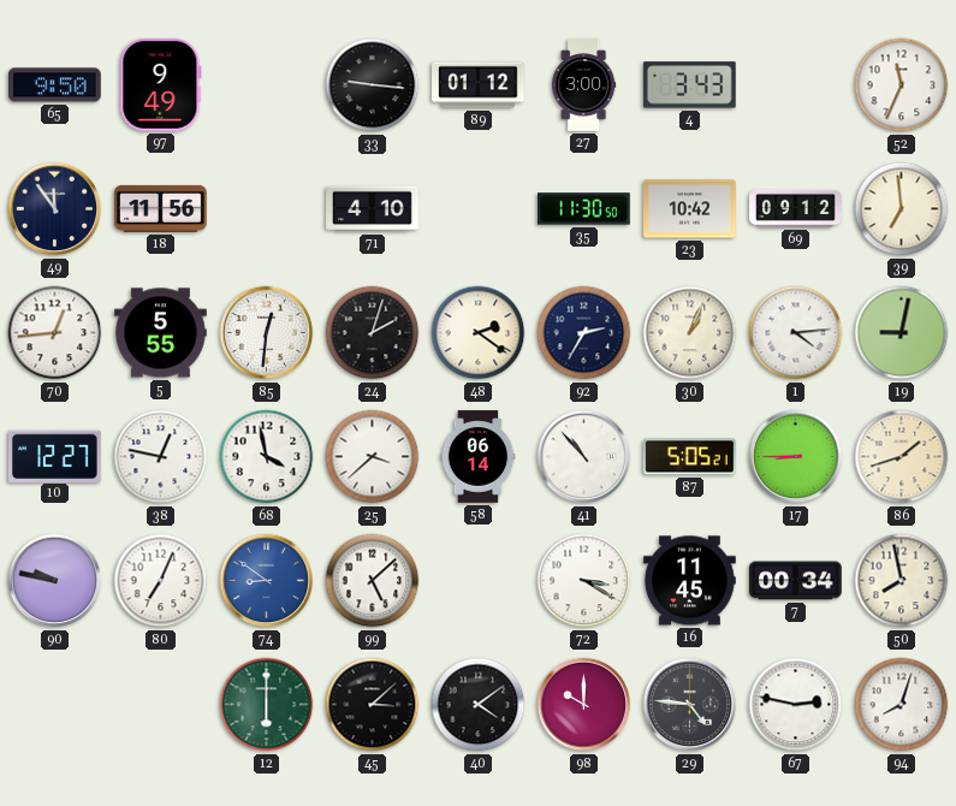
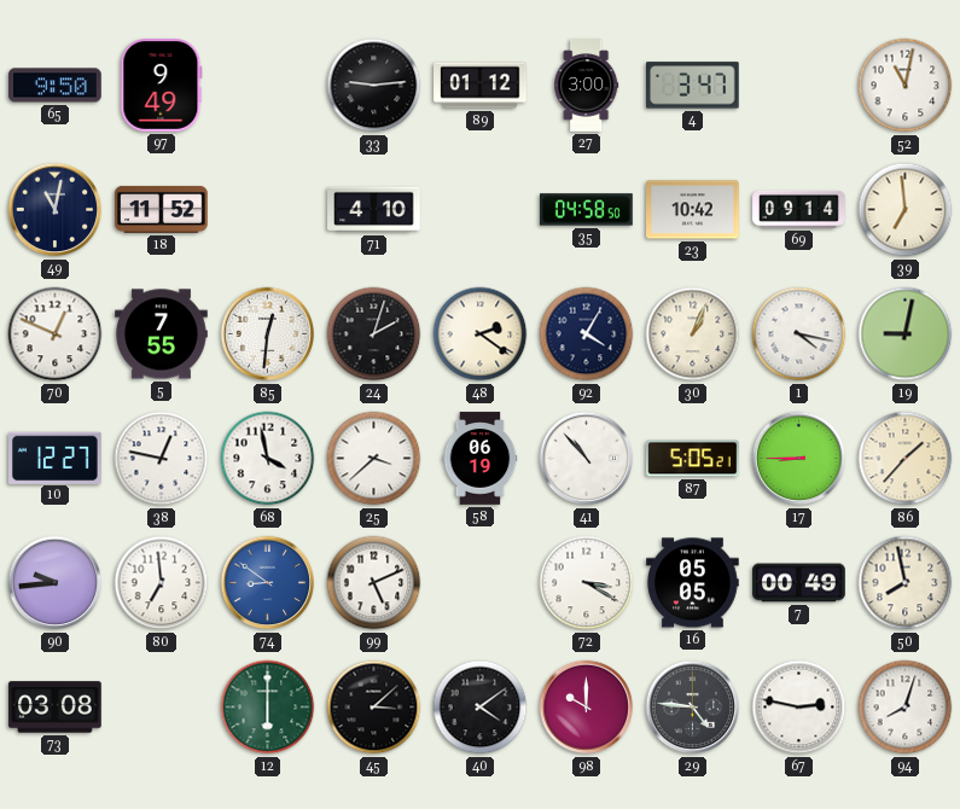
33: 9:16 -> 9:14 (374, 86)
4: 3:43 -> 3:47 (693, 86)
52: 11:34 -> 11:02 (906, 86)
49: 11:54 -> 11:02 (56, 210)
18: 11:56 -> 11:52 (162, 209)
35: 11:30 -> 04:58 (587, 210)
69: 09:12 -> 09:14 (799, 209)
70: 12:44 -> 12:49 (56, 334)
5: 5:55 -> 7:55 (162, 334)
92: 2:35 -> 4:05 (587, 334)
1: 4:14 -> 4:17 (799, 334)
58: 06:14 -> 06:19 (481, 459)
86: 1:42 -> 1:37 (906, 459)
90: 9:47 -> 9:44 (56, 583)
80: 7:04 -> 6:59 (162, 583)
99: 5:08 -> 5:11 (374, 583)
16: 11:45 -> 05:05 (693, 583)
7: 00:34 -> 00:49 (799, 583)
73: none -> 03:08 (56, 708)
